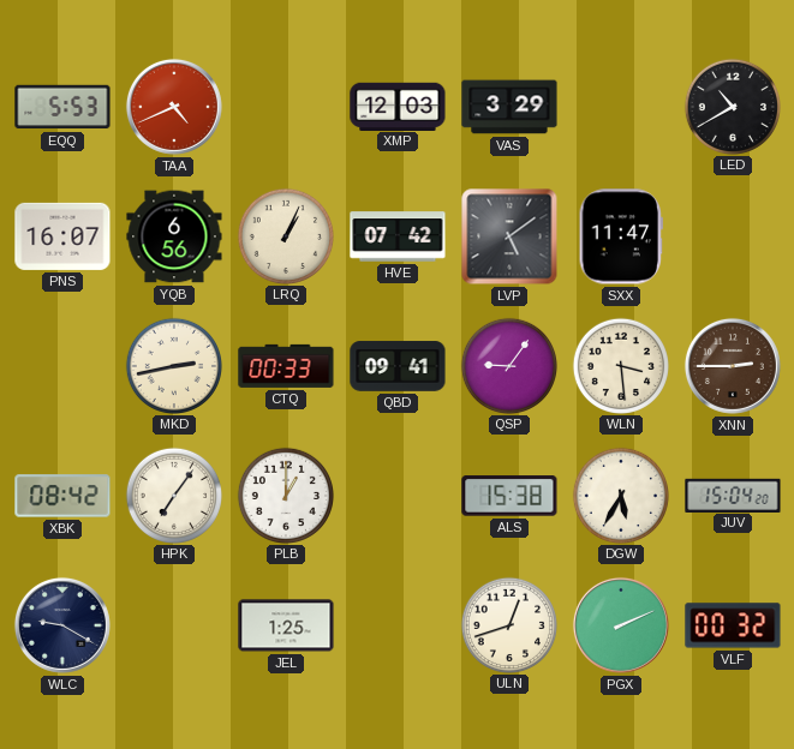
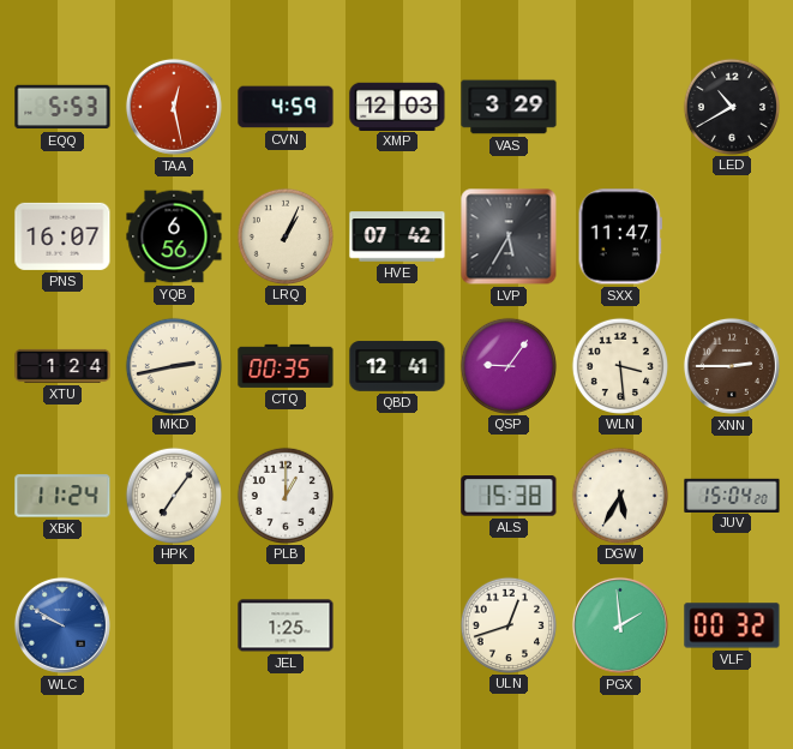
TAA: 4:41 -> 12:28 (174, 107)
CVN: none -> 4:59 (286, 107)
LVP: 5:09 -> 5:35 (509, 236)
XTU: none -> 1:24 (62, 366)
CTQ: 00:33 -> 00:35 (286, 366)
QBD: 09:41 -> 12:41 (397, 366)
XBK: 08:42 -> 11:24 (62, 496)
WLC: 9:20 -> 9:50 (62, 625)
WLC dial: navy -> blue (62, 625)
PGX: 2:11 -> 1:59 (620, 625)
